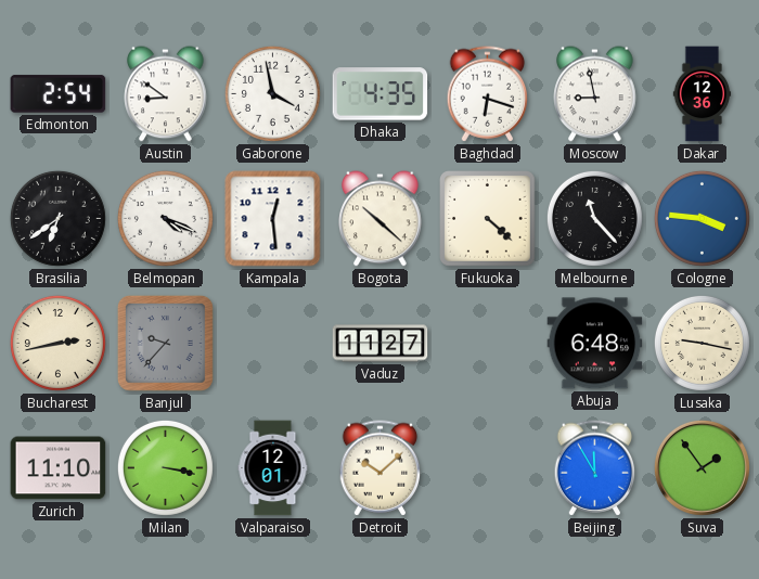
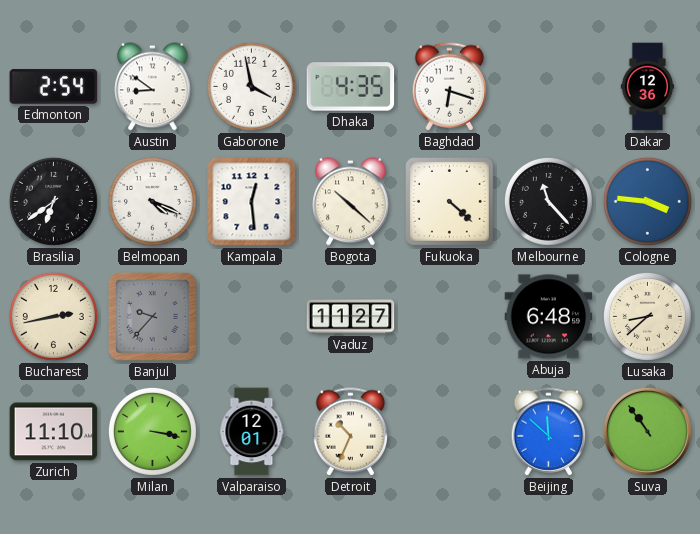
Moscow: 8:58 -> none (595, 94)
Lusaka: 9:17 -> 8:38 (647, 316)
Detroit: 10:08 -> 10:34 (351, 432)
Beijing: 11:55 -> 11:52 (549, 432)
Suva: 1:54 -> 10:54 (647, 431)
